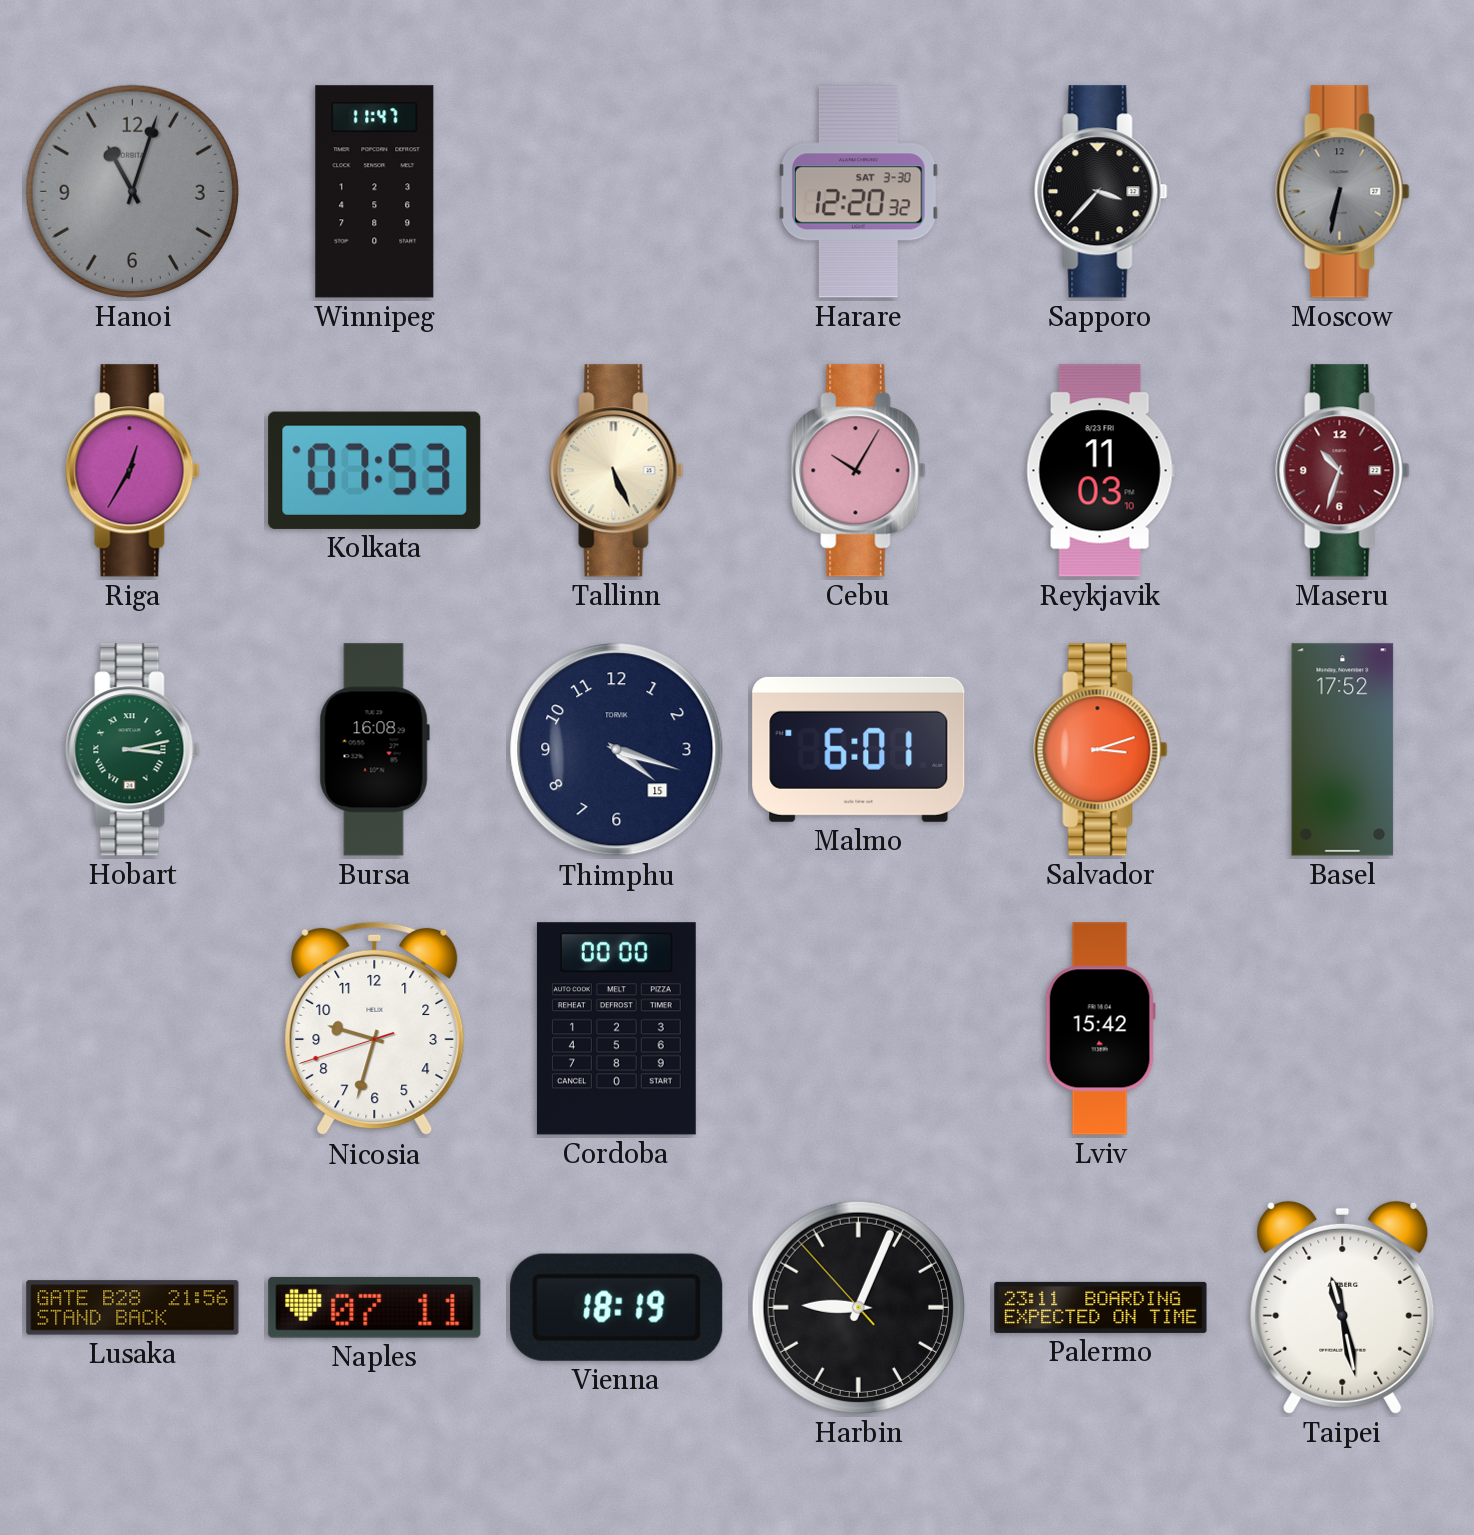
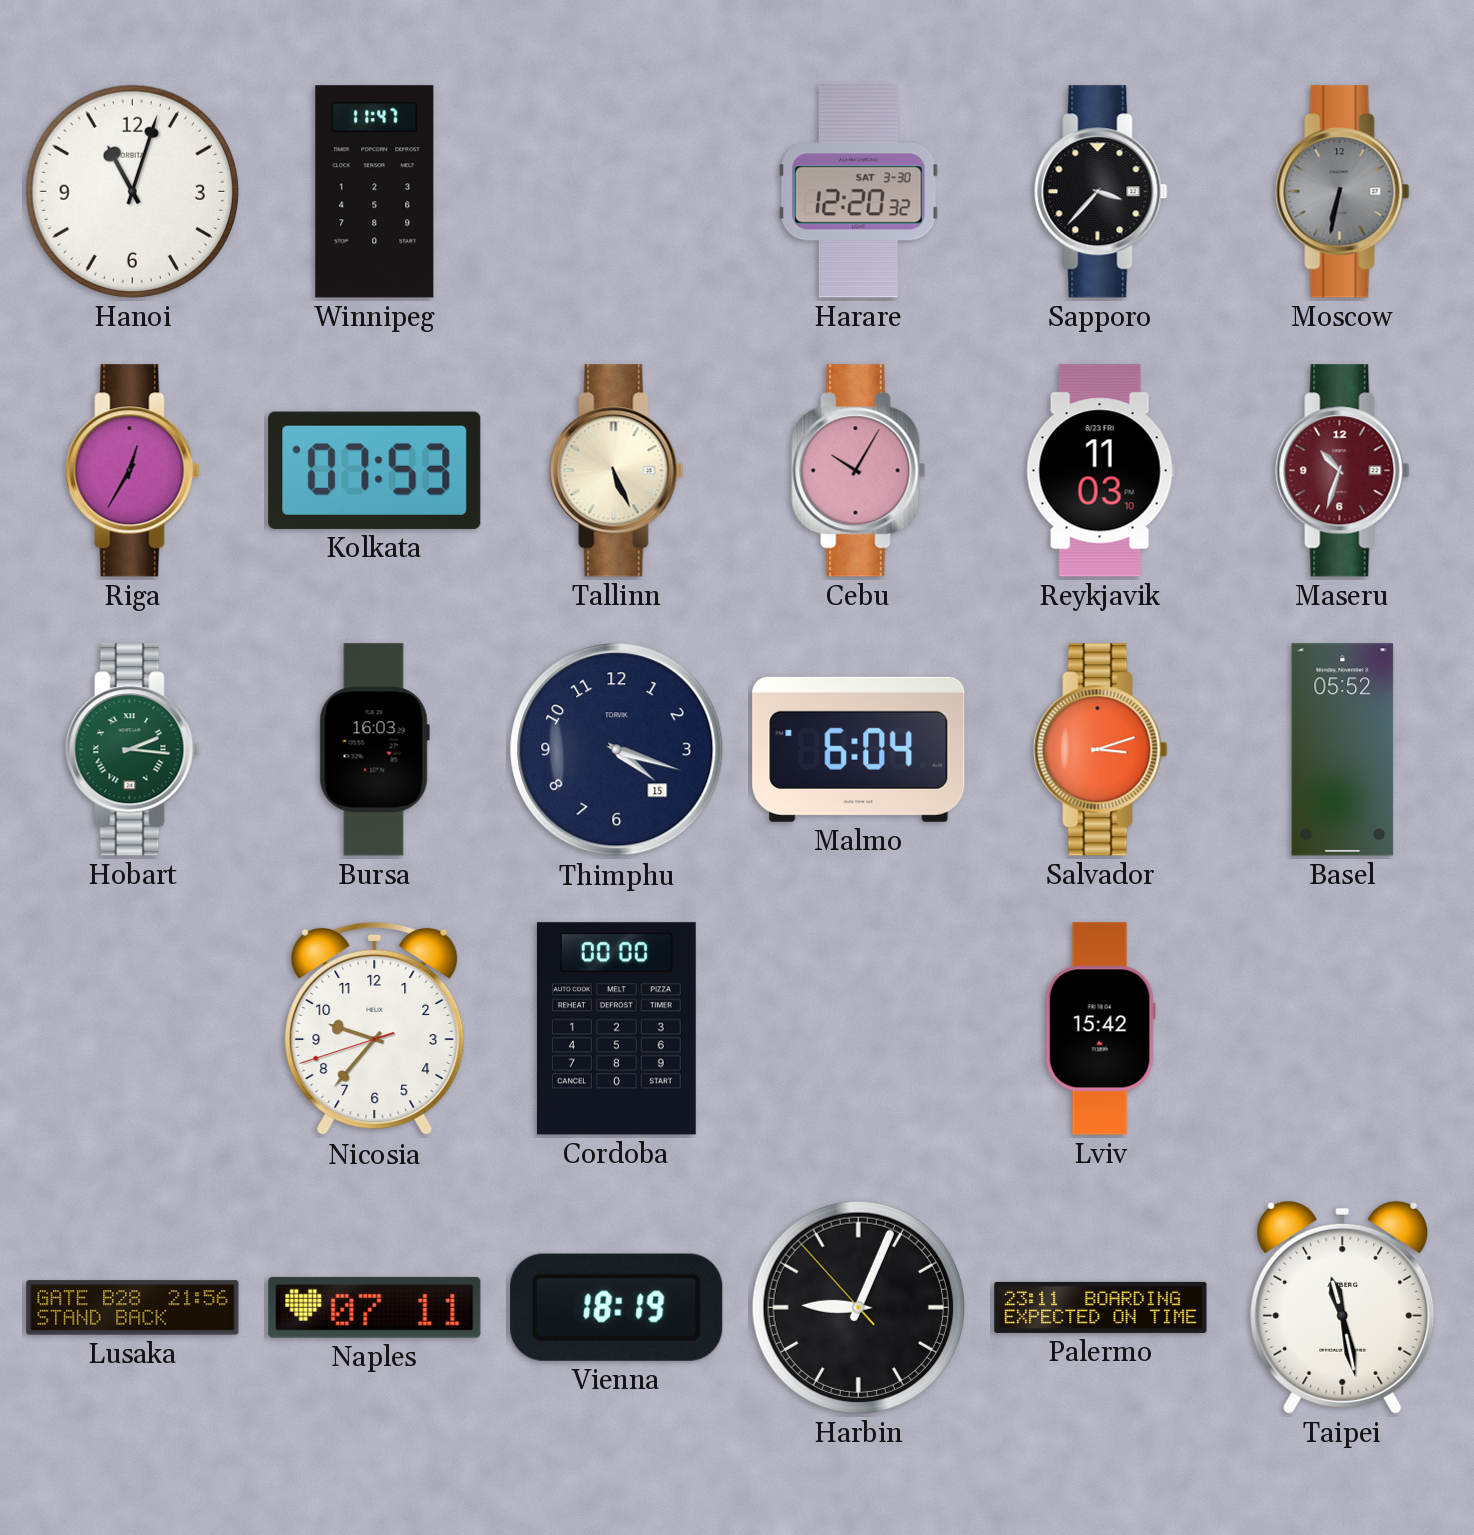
Hanoi dial: grey -> white (132, 191)
Hobart: 3:13 -> 2:16 (133, 750)
Bursa: 16:08 -> 16:03 (374, 750)
Malmo: 6:01 -> 6:04 (859, 749)
Basel: 17:52 -> 05:52 (1343, 750)
Nicosia: 9:32 -> 9:36 (375, 1029)
